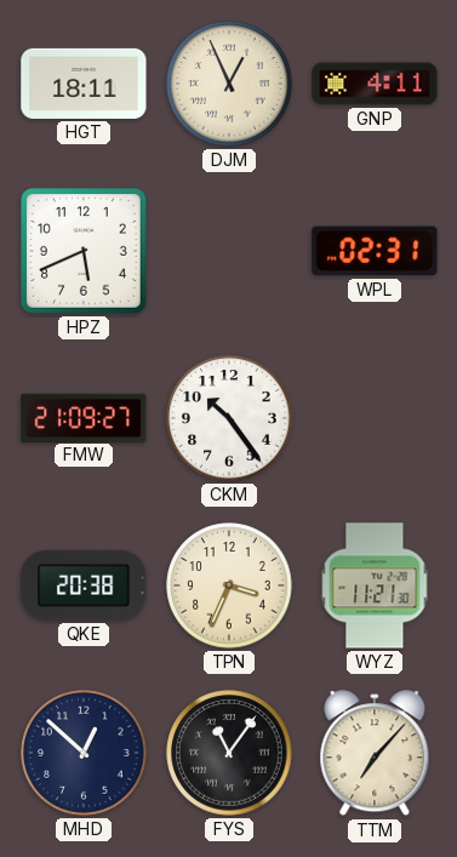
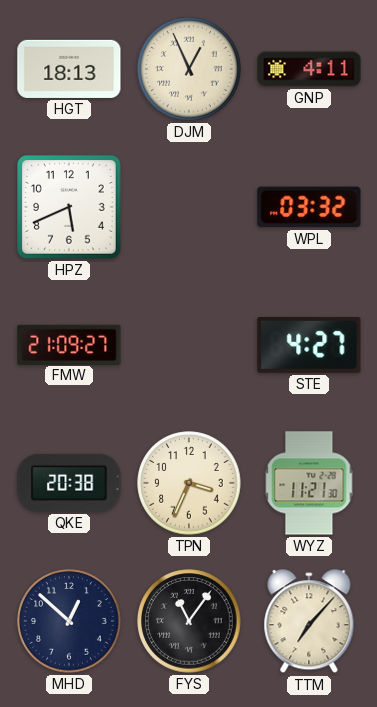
HGT: 18:11 -> 18:13 (69, 69)
WPL: 02:31 -> 03:32 (309, 207)
CKM: 10:24 -> none (229, 418)
STE: none -> 4:27 (309, 345)
